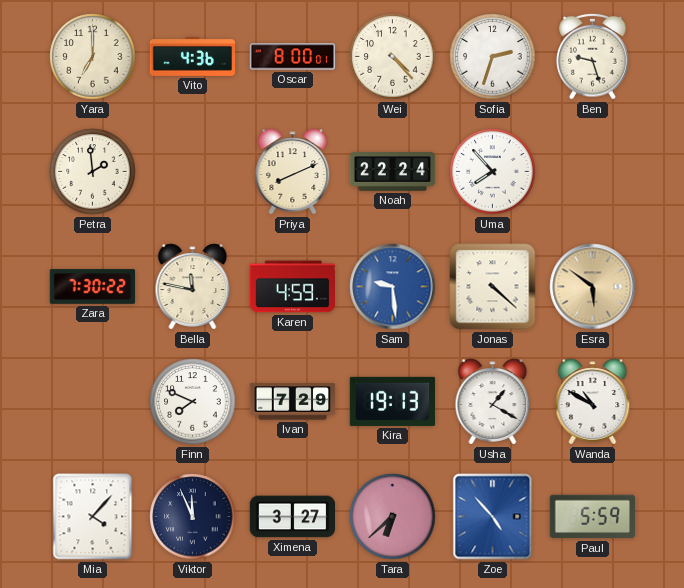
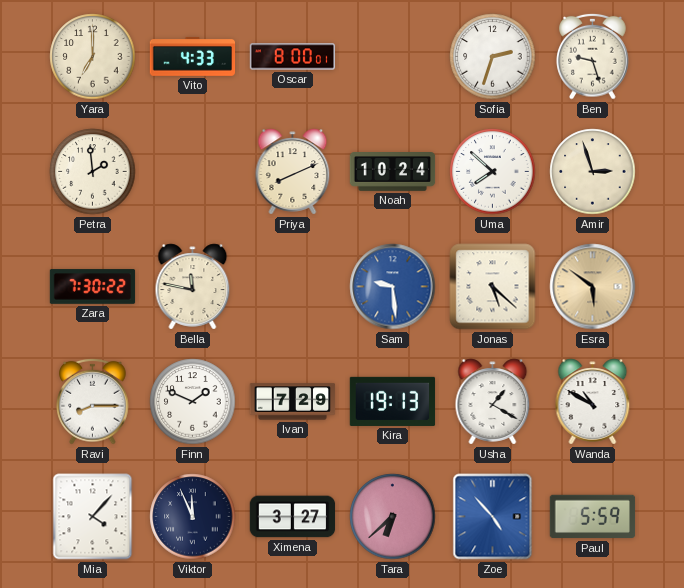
Vito: 4:36 -> 4:33 (193, 56)
Wei: 4:23 -> none (393, 57)
Noah: 22:24 -> 10:24 (393, 172)
Uma: 7:53 -> 7:52 (493, 172)
Amir: none -> 2:57 (593, 172)
Karen: 4:59 -> none (292, 287)
Jonas: 4:22 -> 5:22 (493, 287)
Ravi: none -> 8:15 (93, 401)
Finn: 7:49 -> 1:49 (193, 402)
